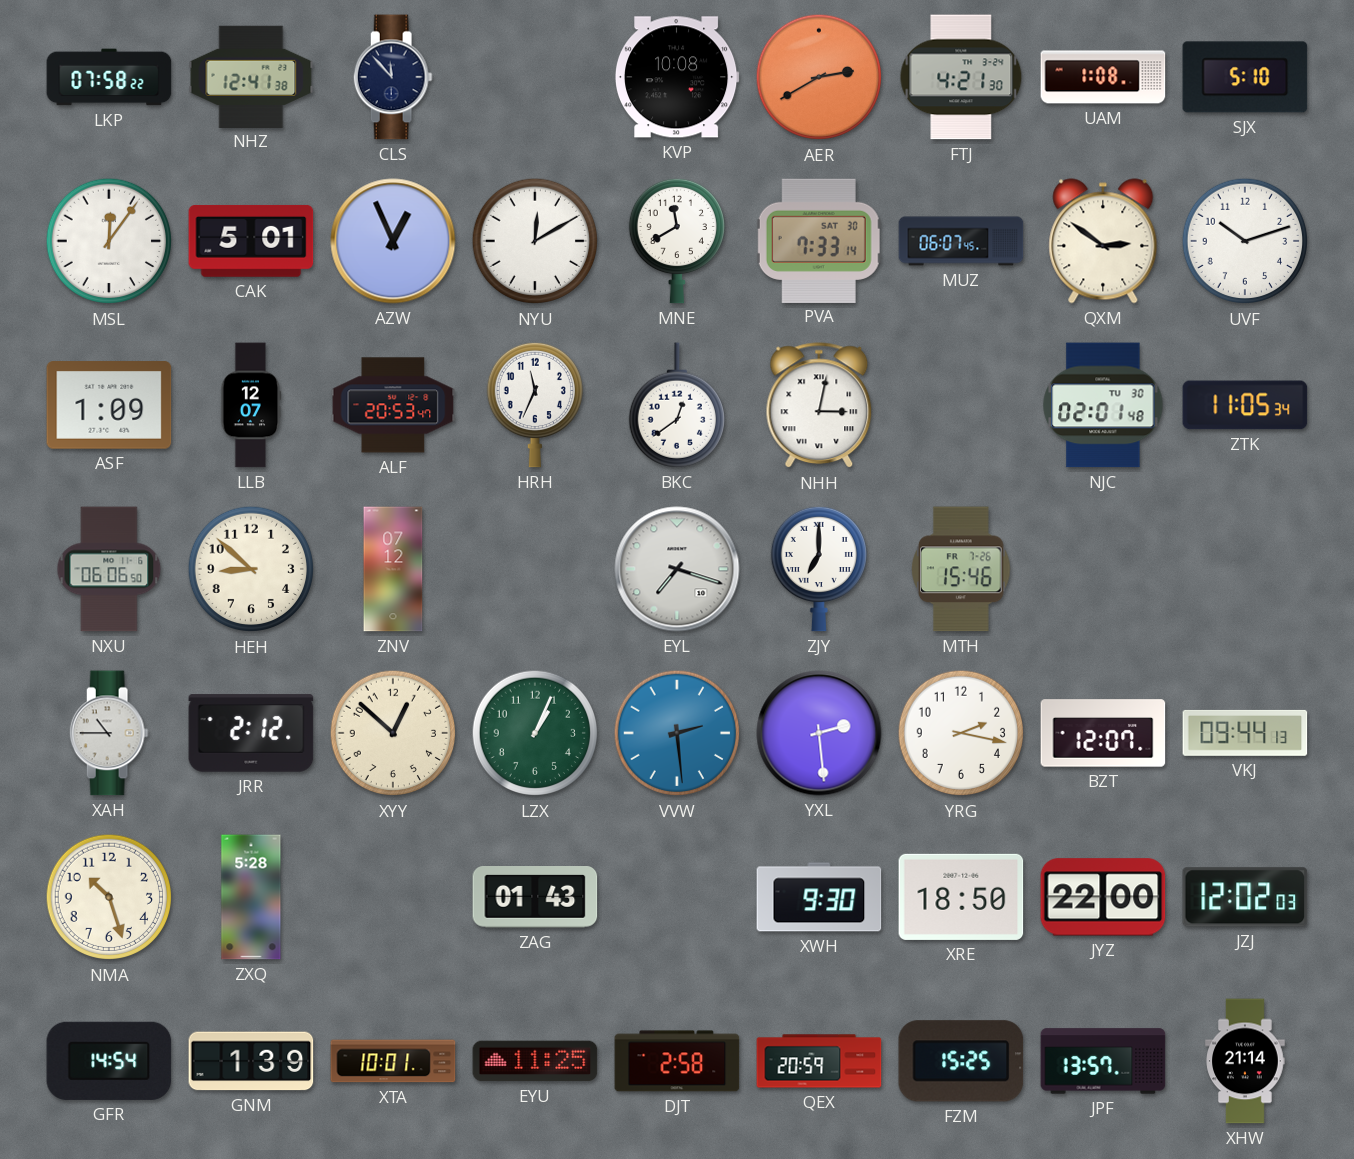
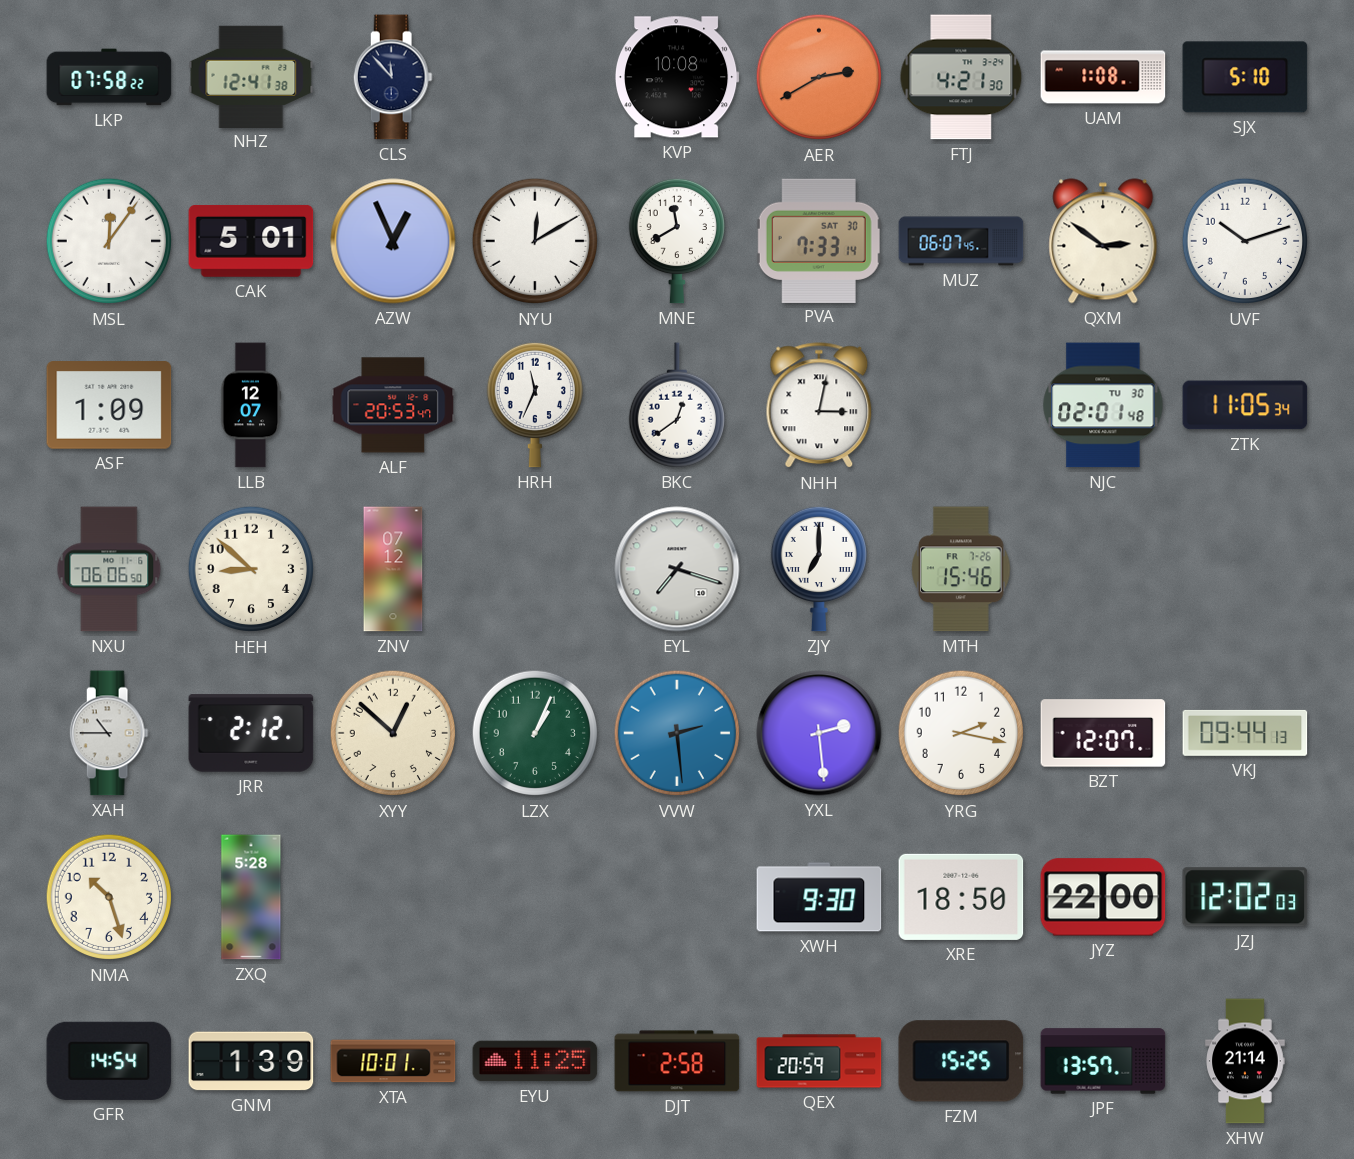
ZAG: 01:43 -> none (535, 898)
